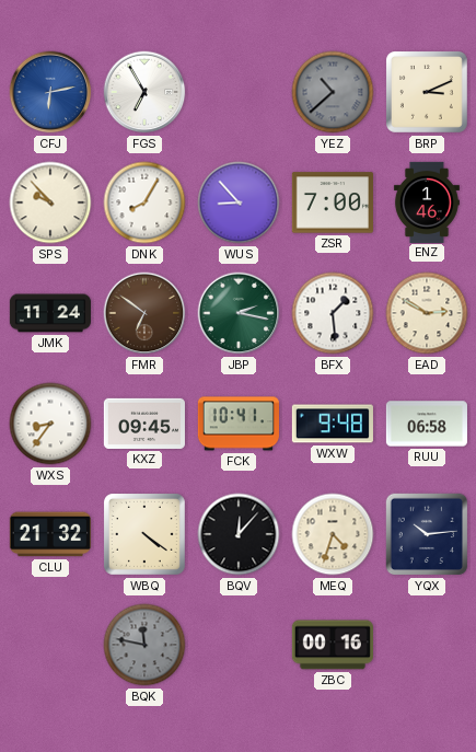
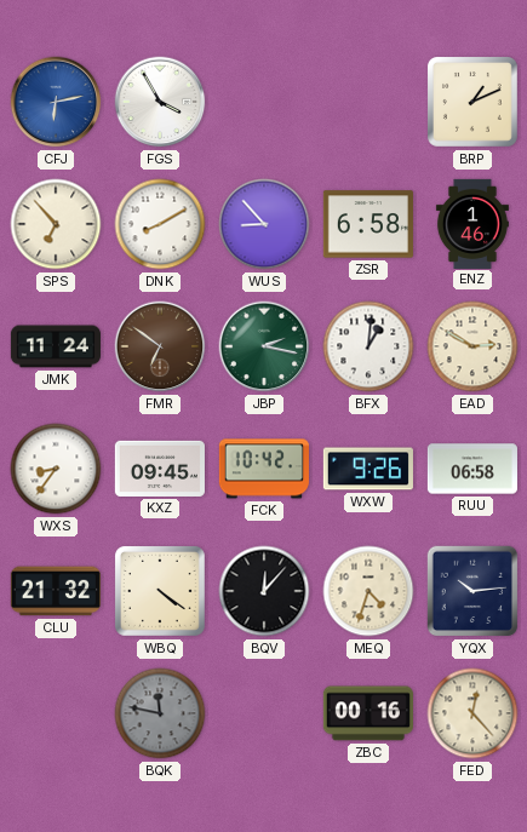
FGS: 6:55 -> 3:55 (160, 102)
YEZ: 10:38 -> none (333, 92)
BRP: 3:11 -> 1:11 (472, 102)
SPS: 9:53 -> 6:53 (56, 224)
DNK: 8:05 -> 8:10 (160, 224)
ZSR: 7:00 -> 6:58 (368, 224)
BFX: 1:29 -> 1:01 (368, 346)
FCK: 10:41 -> 10:42 (264, 469)
WXW: 9:48 -> 9:26 (368, 469)
FED: none -> 12:23 (472, 713)
